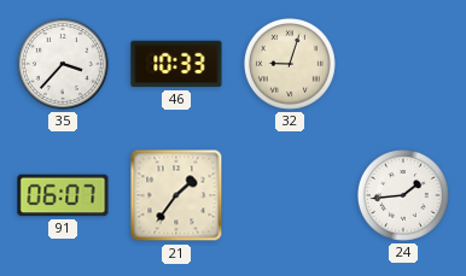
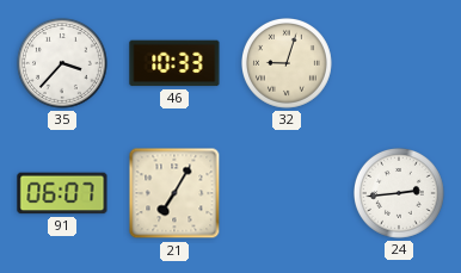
21: 1:36 -> 7:05 (174, 193)
24: 1:44 -> 2:44 (400, 194)
